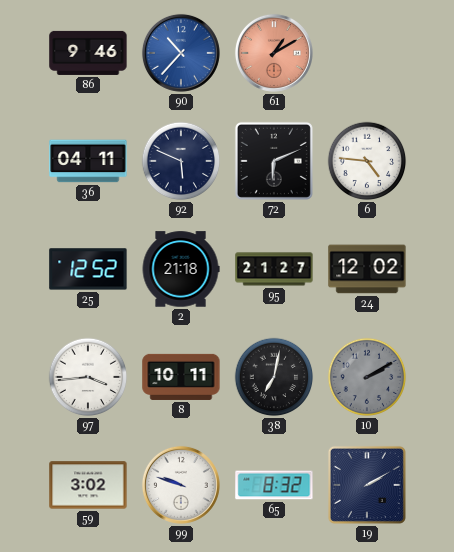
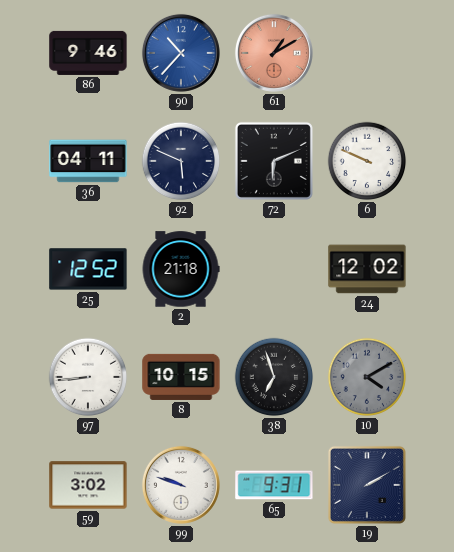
6: 4:46 -> 9:49 (367, 161)
95: 21:27 -> none (274, 269)
97: 3:44 -> 8:44 (88, 377)
8: 10:11 -> 10:15 (181, 377)
38: 7:02 -> 6:57 (274, 377)
10: 2:10 -> 4:10 (367, 377)
65: 8:32 -> 9:31 (274, 485)
